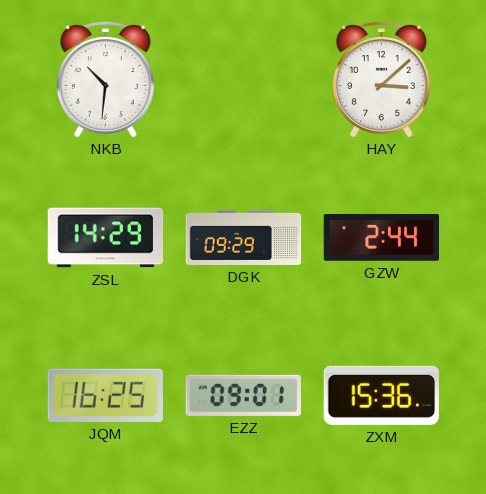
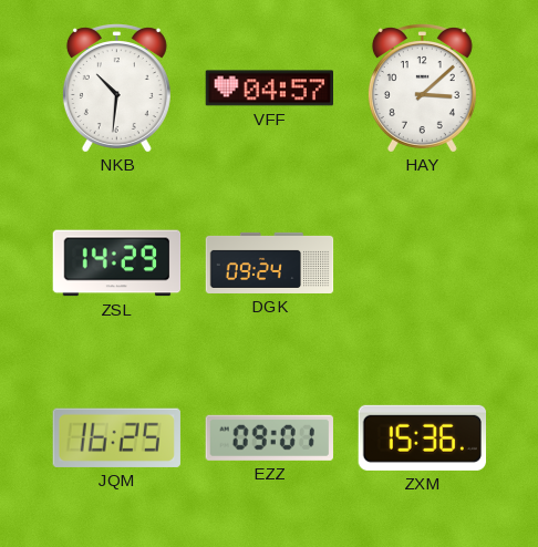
VFF: none -> 04:57 (269, 89)
DGK: 09:29 -> 09:24 (270, 262)
GZW: 2:44 -> none (381, 237)
